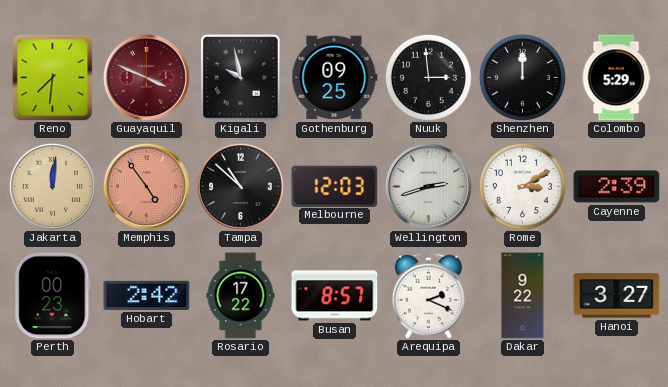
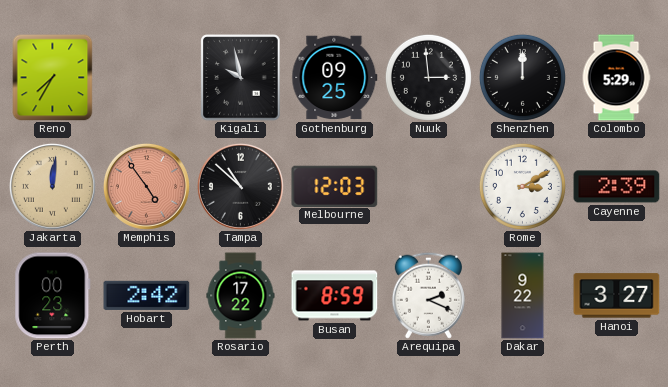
Reno: 7:31 -> 7:35 (53, 77)
Guayaquil: 3:49 -> none (146, 77)
Wellington: 2:42 -> none (428, 186)
Busan: 8:57 -> 8:59 (335, 296)
